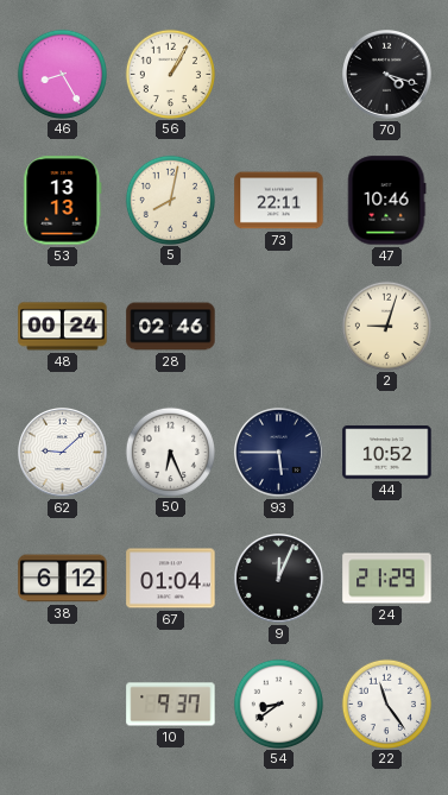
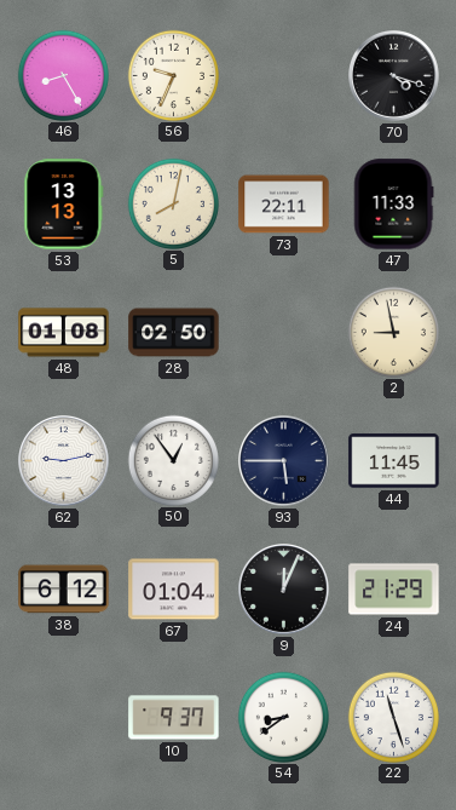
56: 1:05 -> 9:34 (173, 75)
47: 10:46 -> 11:33 (394, 205)
48: 00:24 -> 01:08 (64, 333)
28: 02:46 -> 02:50 (174, 333)
2: 9:03 -> 8:58 (393, 332)
62: 9:08 -> 9:13 (64, 461)
50: 6:26 -> 12:54 (173, 460)
44: 10:52 -> 11:45 (394, 461)
22: 11:24 -> 11:27 (393, 717)
